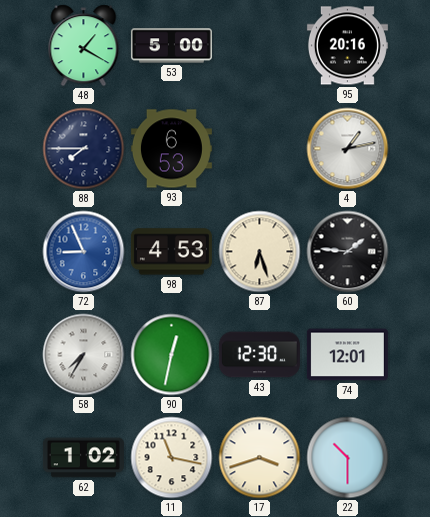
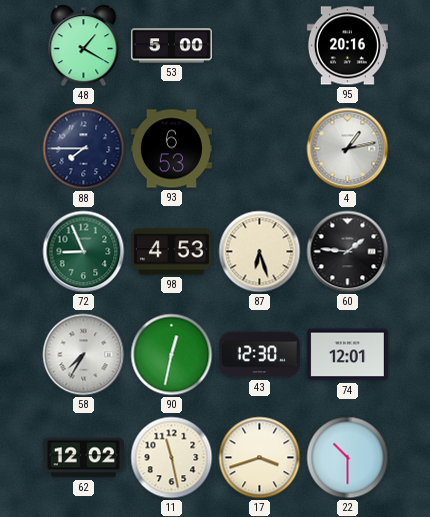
72 dial: blue -> green (84, 252)
62: 1:02 -> 12:02 (83, 458)
11: 11:17 -> 11:28 (172, 458)
